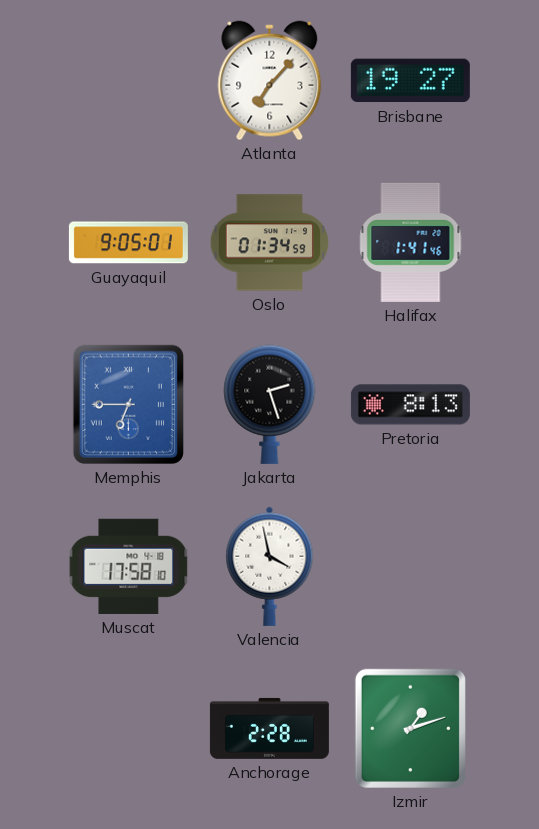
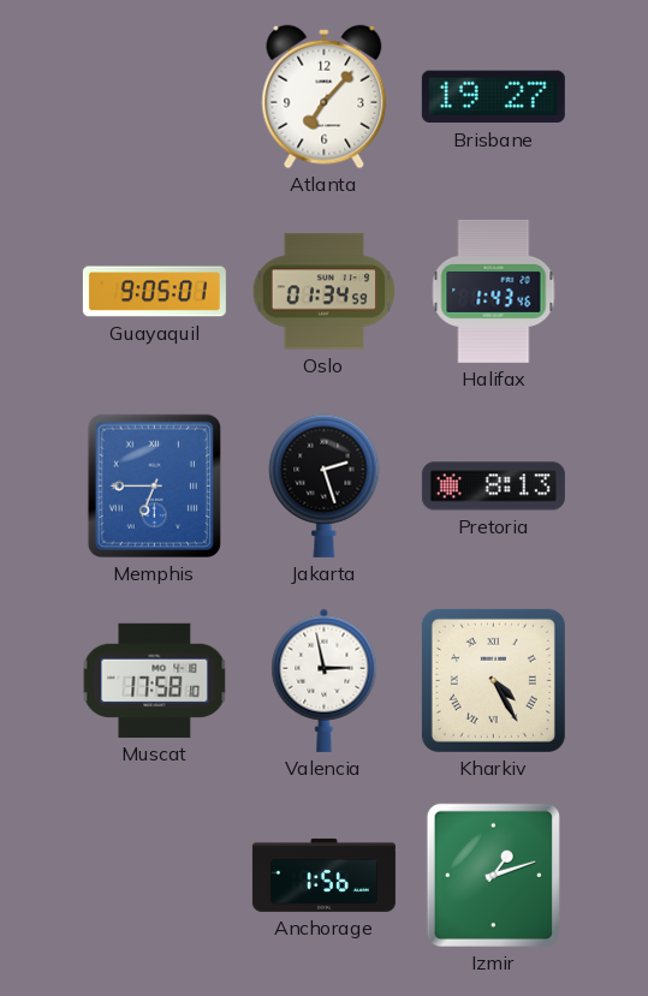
Halifax: 1:41 -> 1:43 (494, 291)
Valencia: 3:58 -> 2:58 (325, 680)
Kharkiv: none -> 4:25 (493, 680)
Anchorage: 2:28 -> 1:56 (323, 875)
